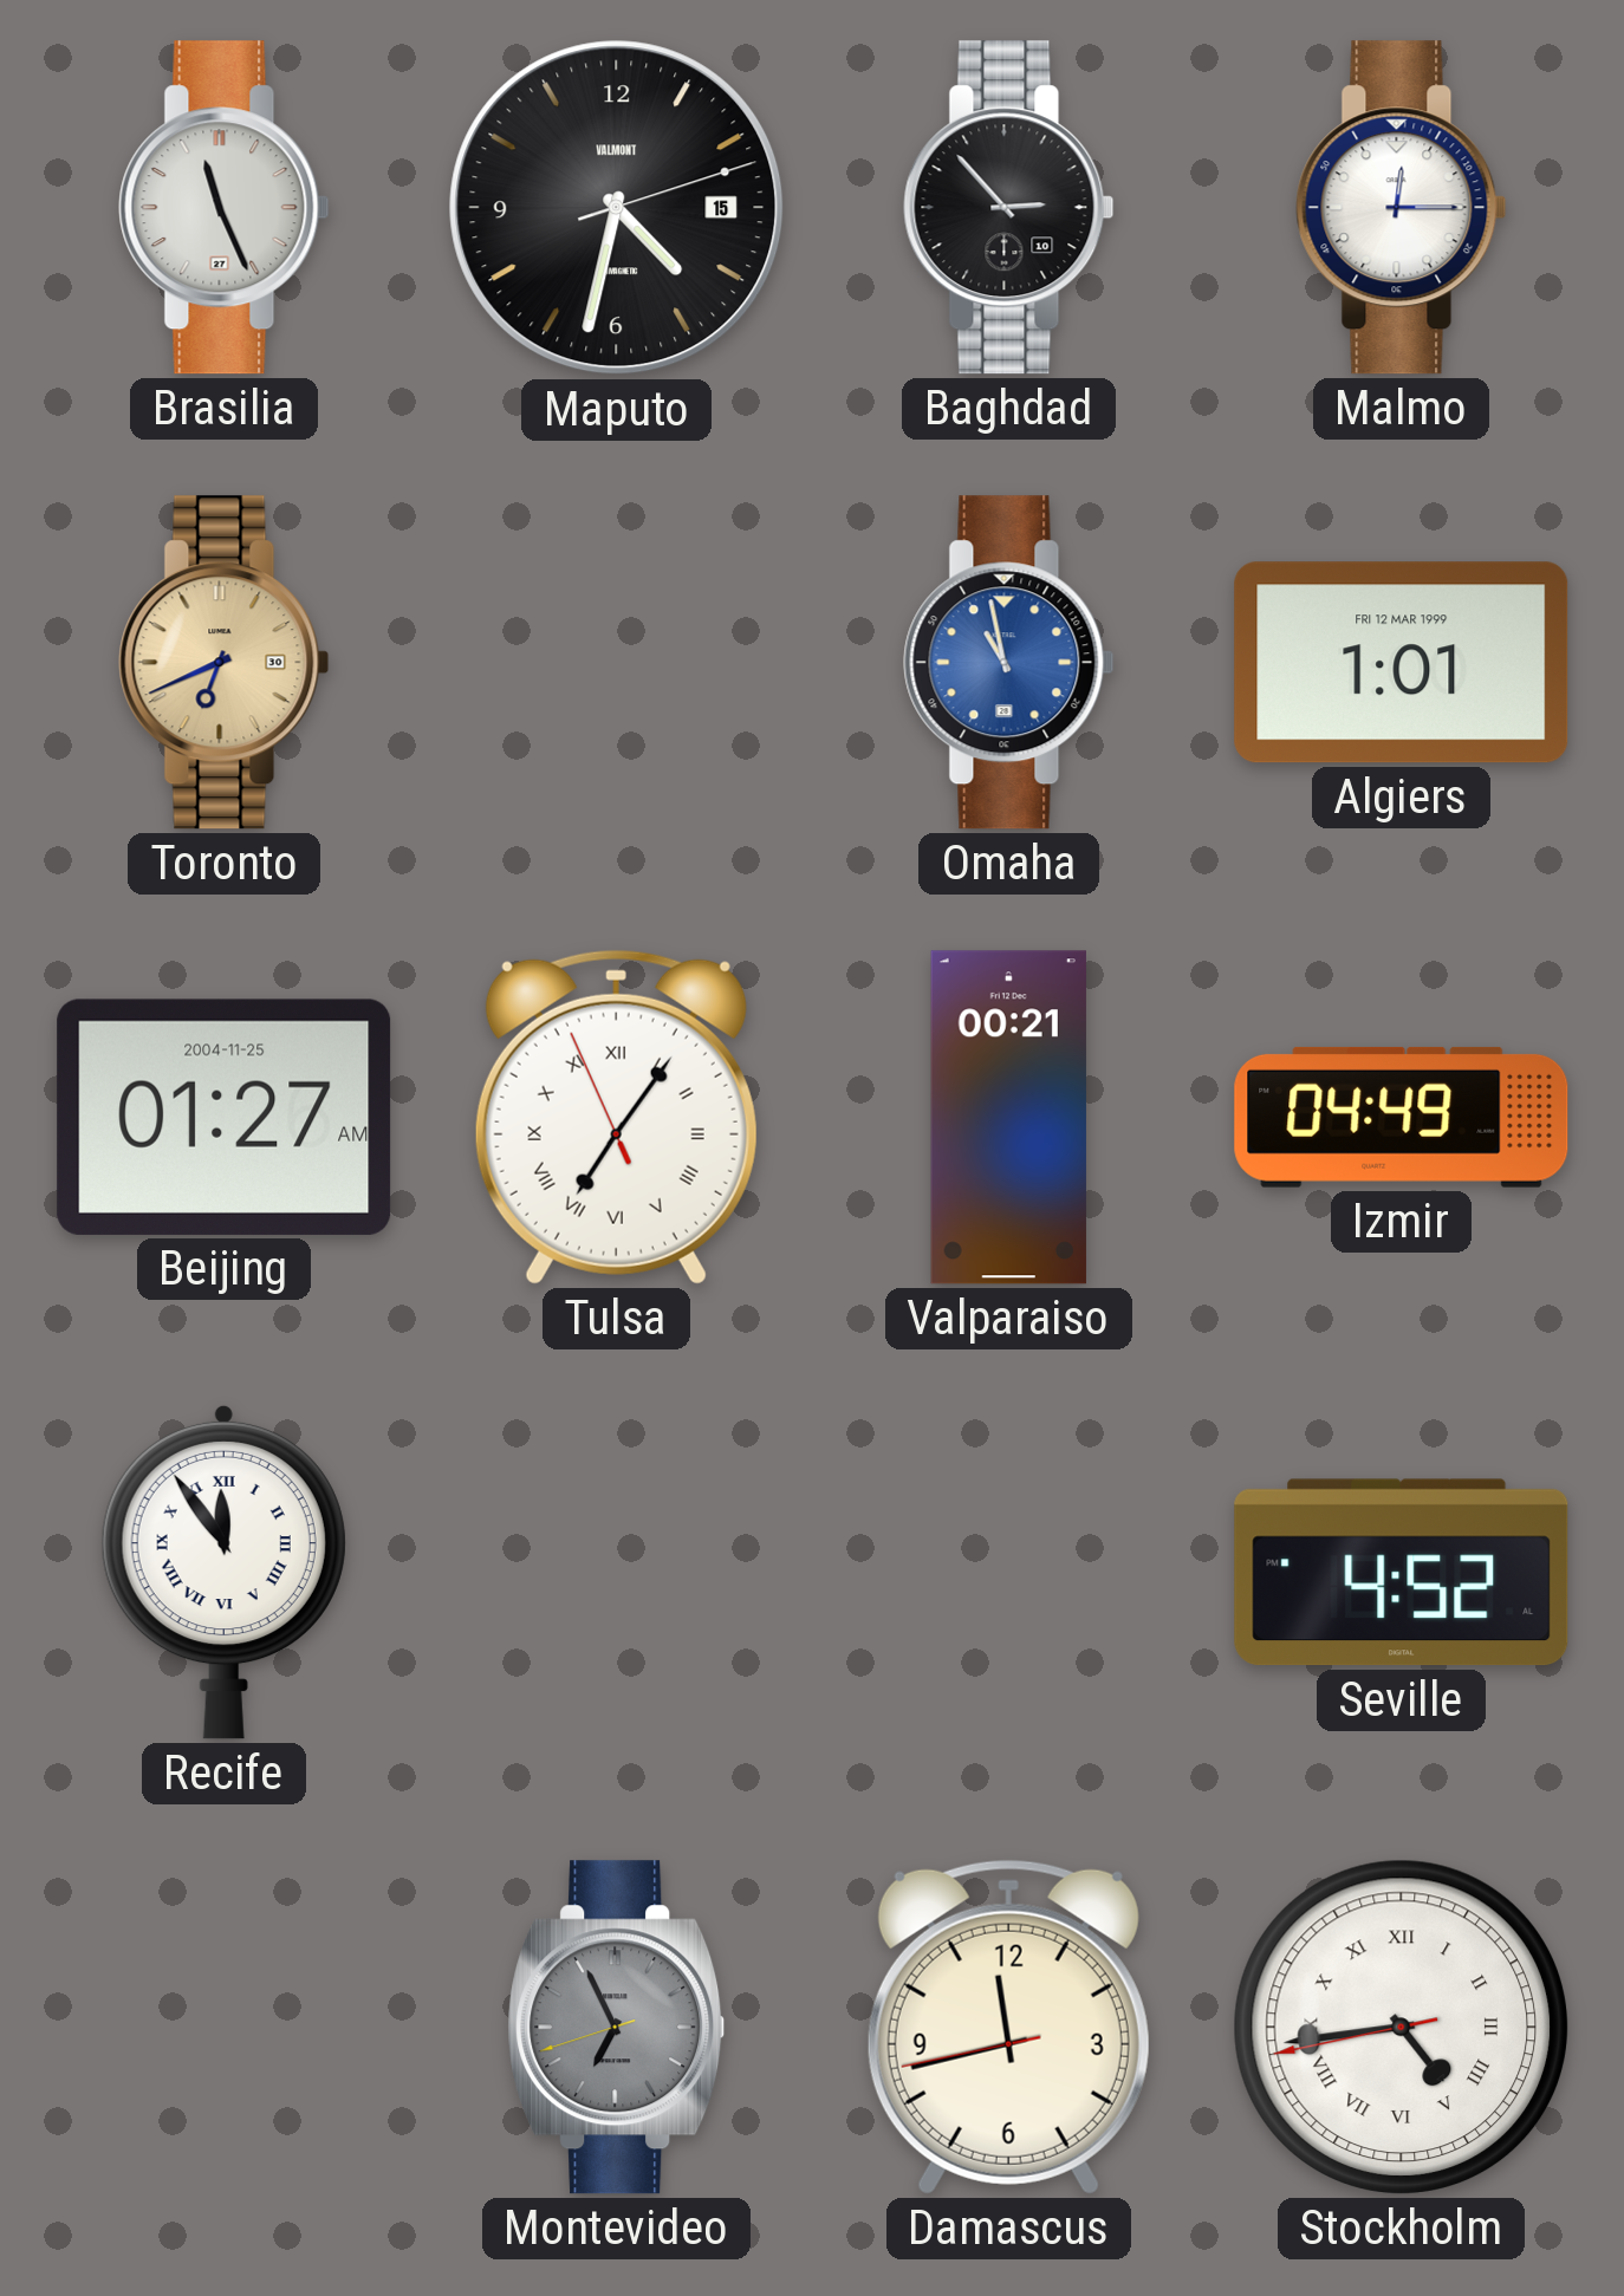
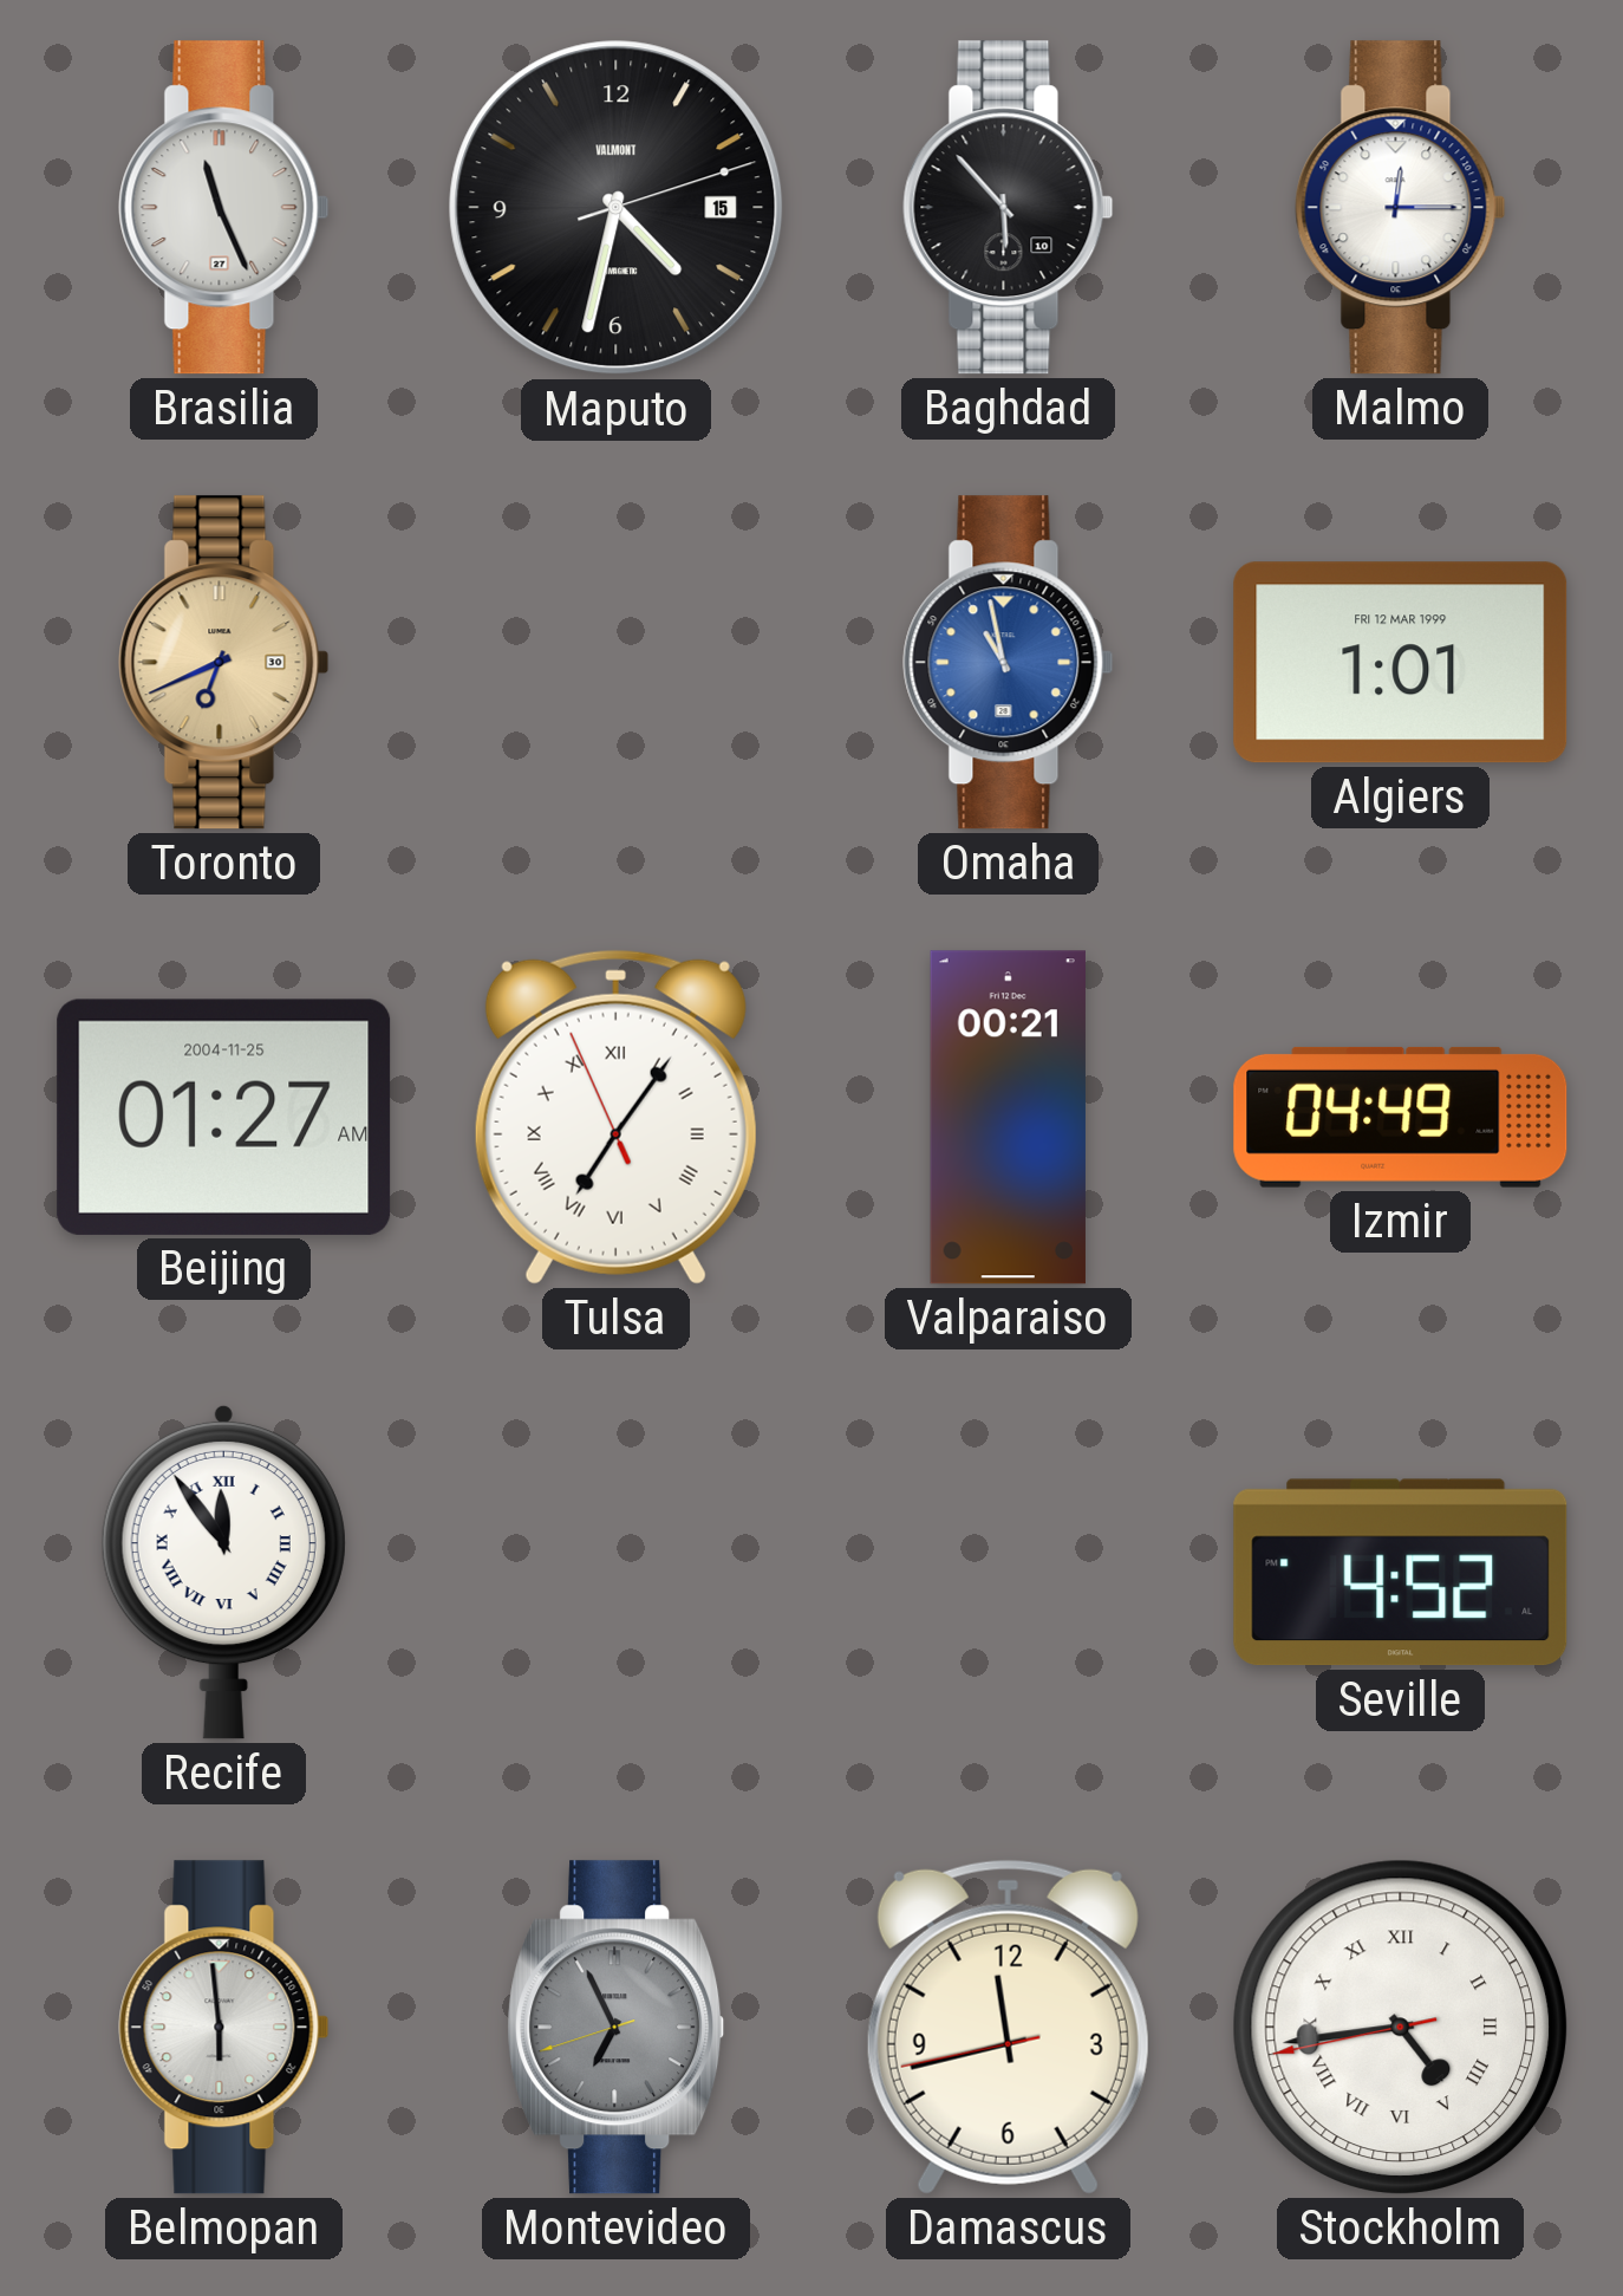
Baghdad: 2:53 -> 5:53 (1009, 208)
Belmopan: none -> 5:59 (224, 2028)
